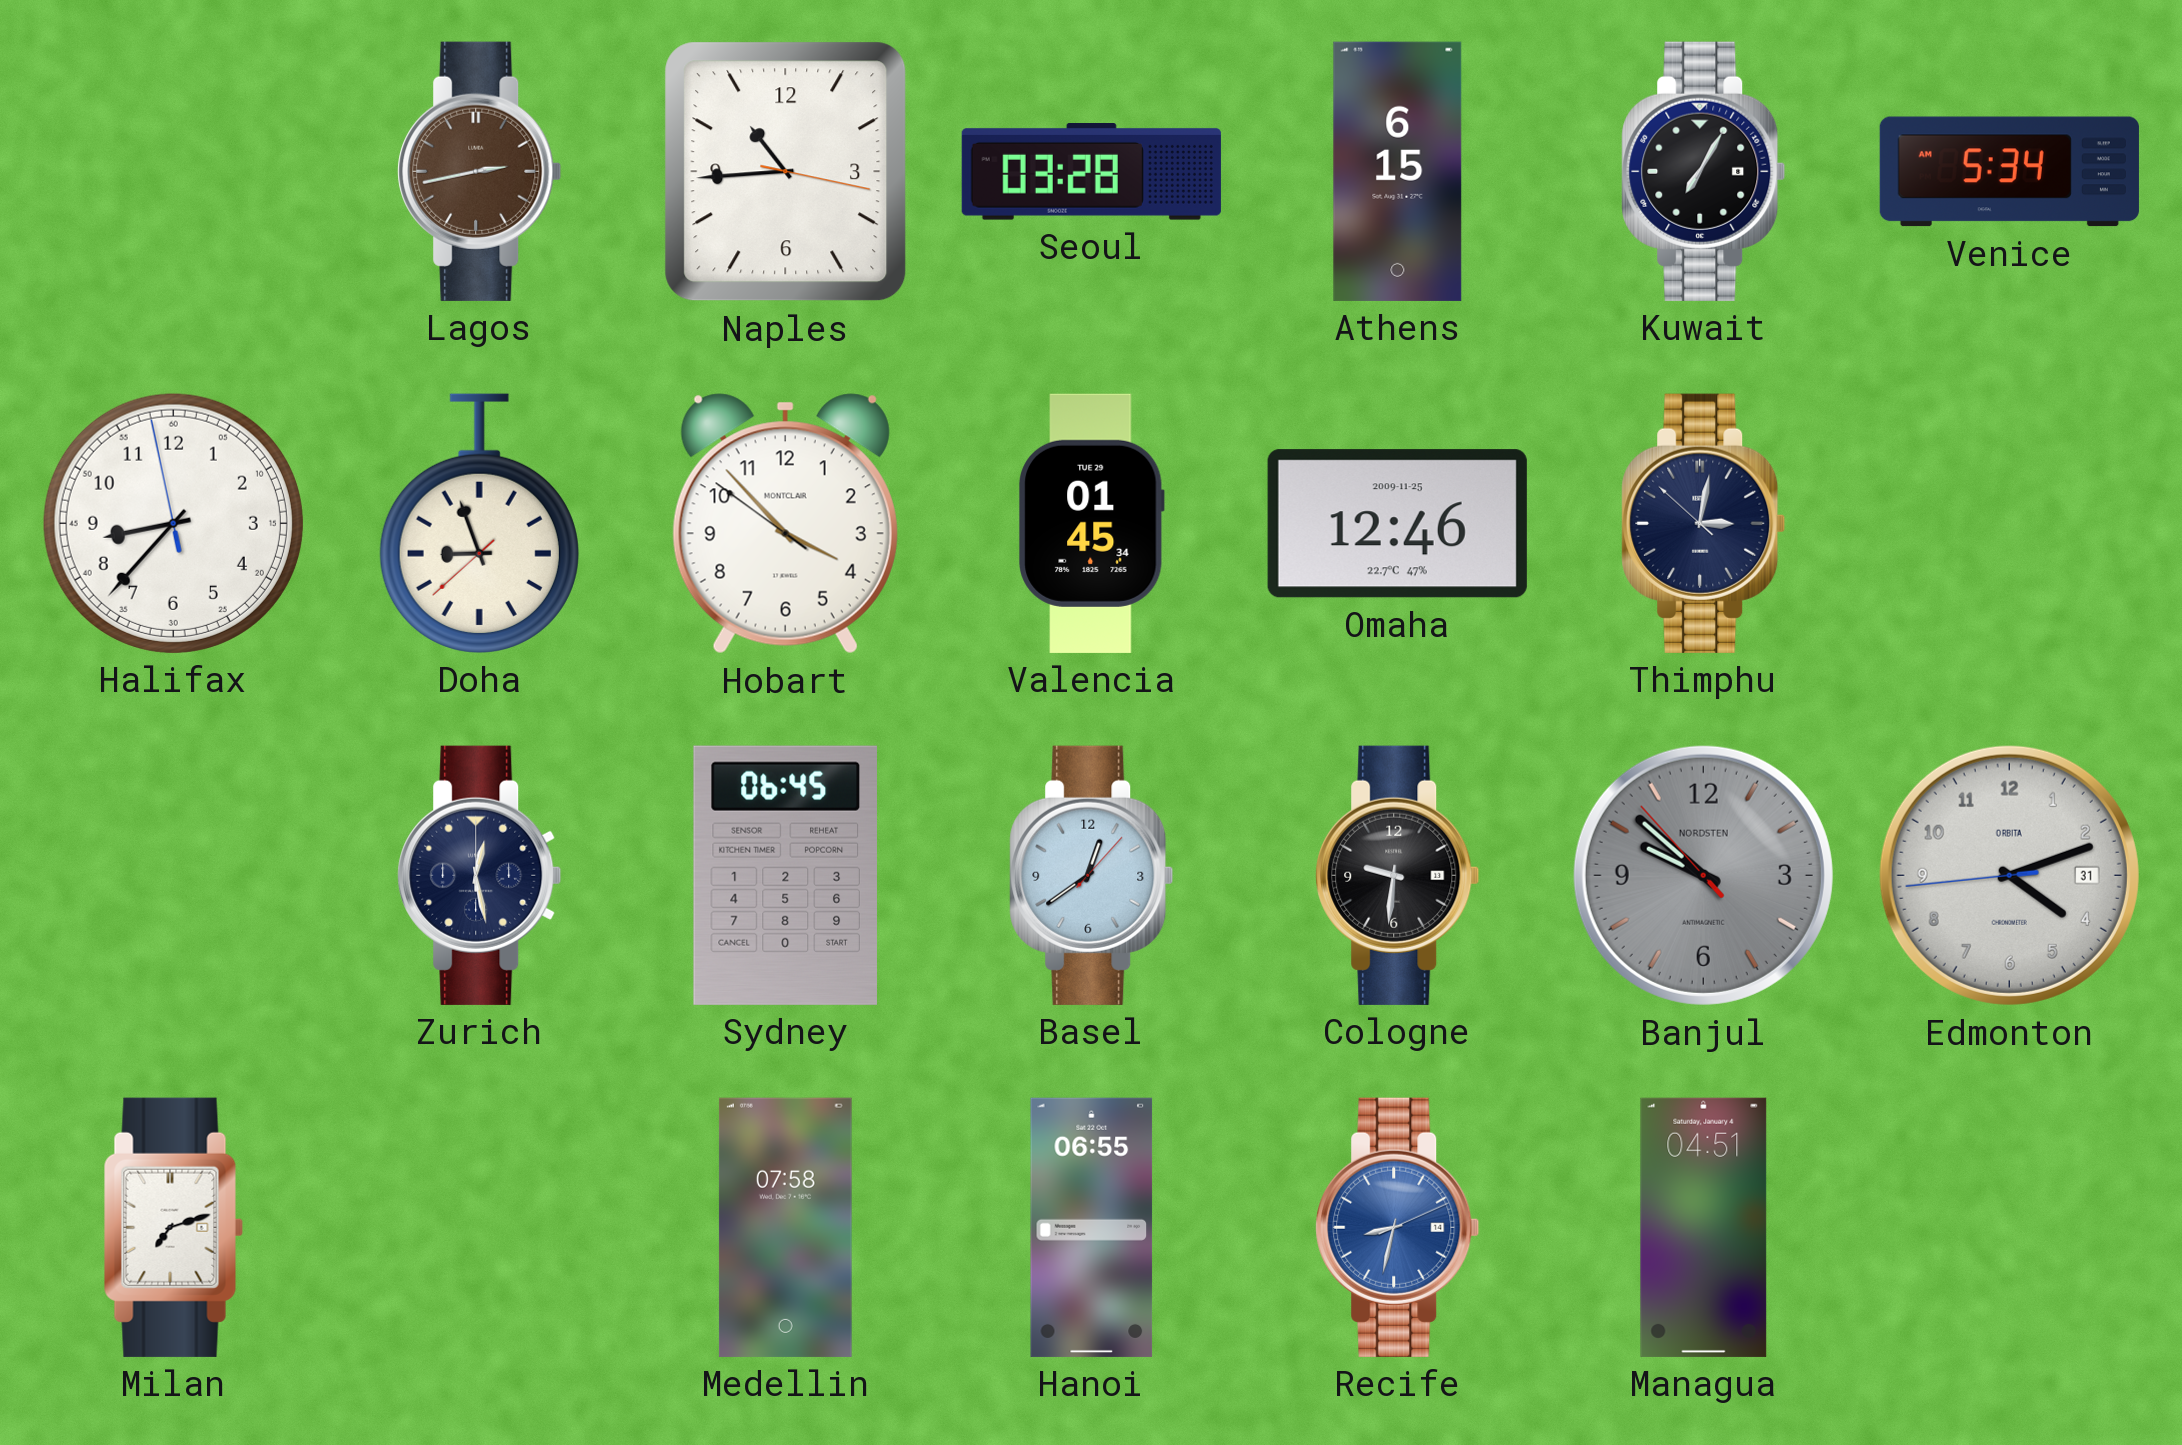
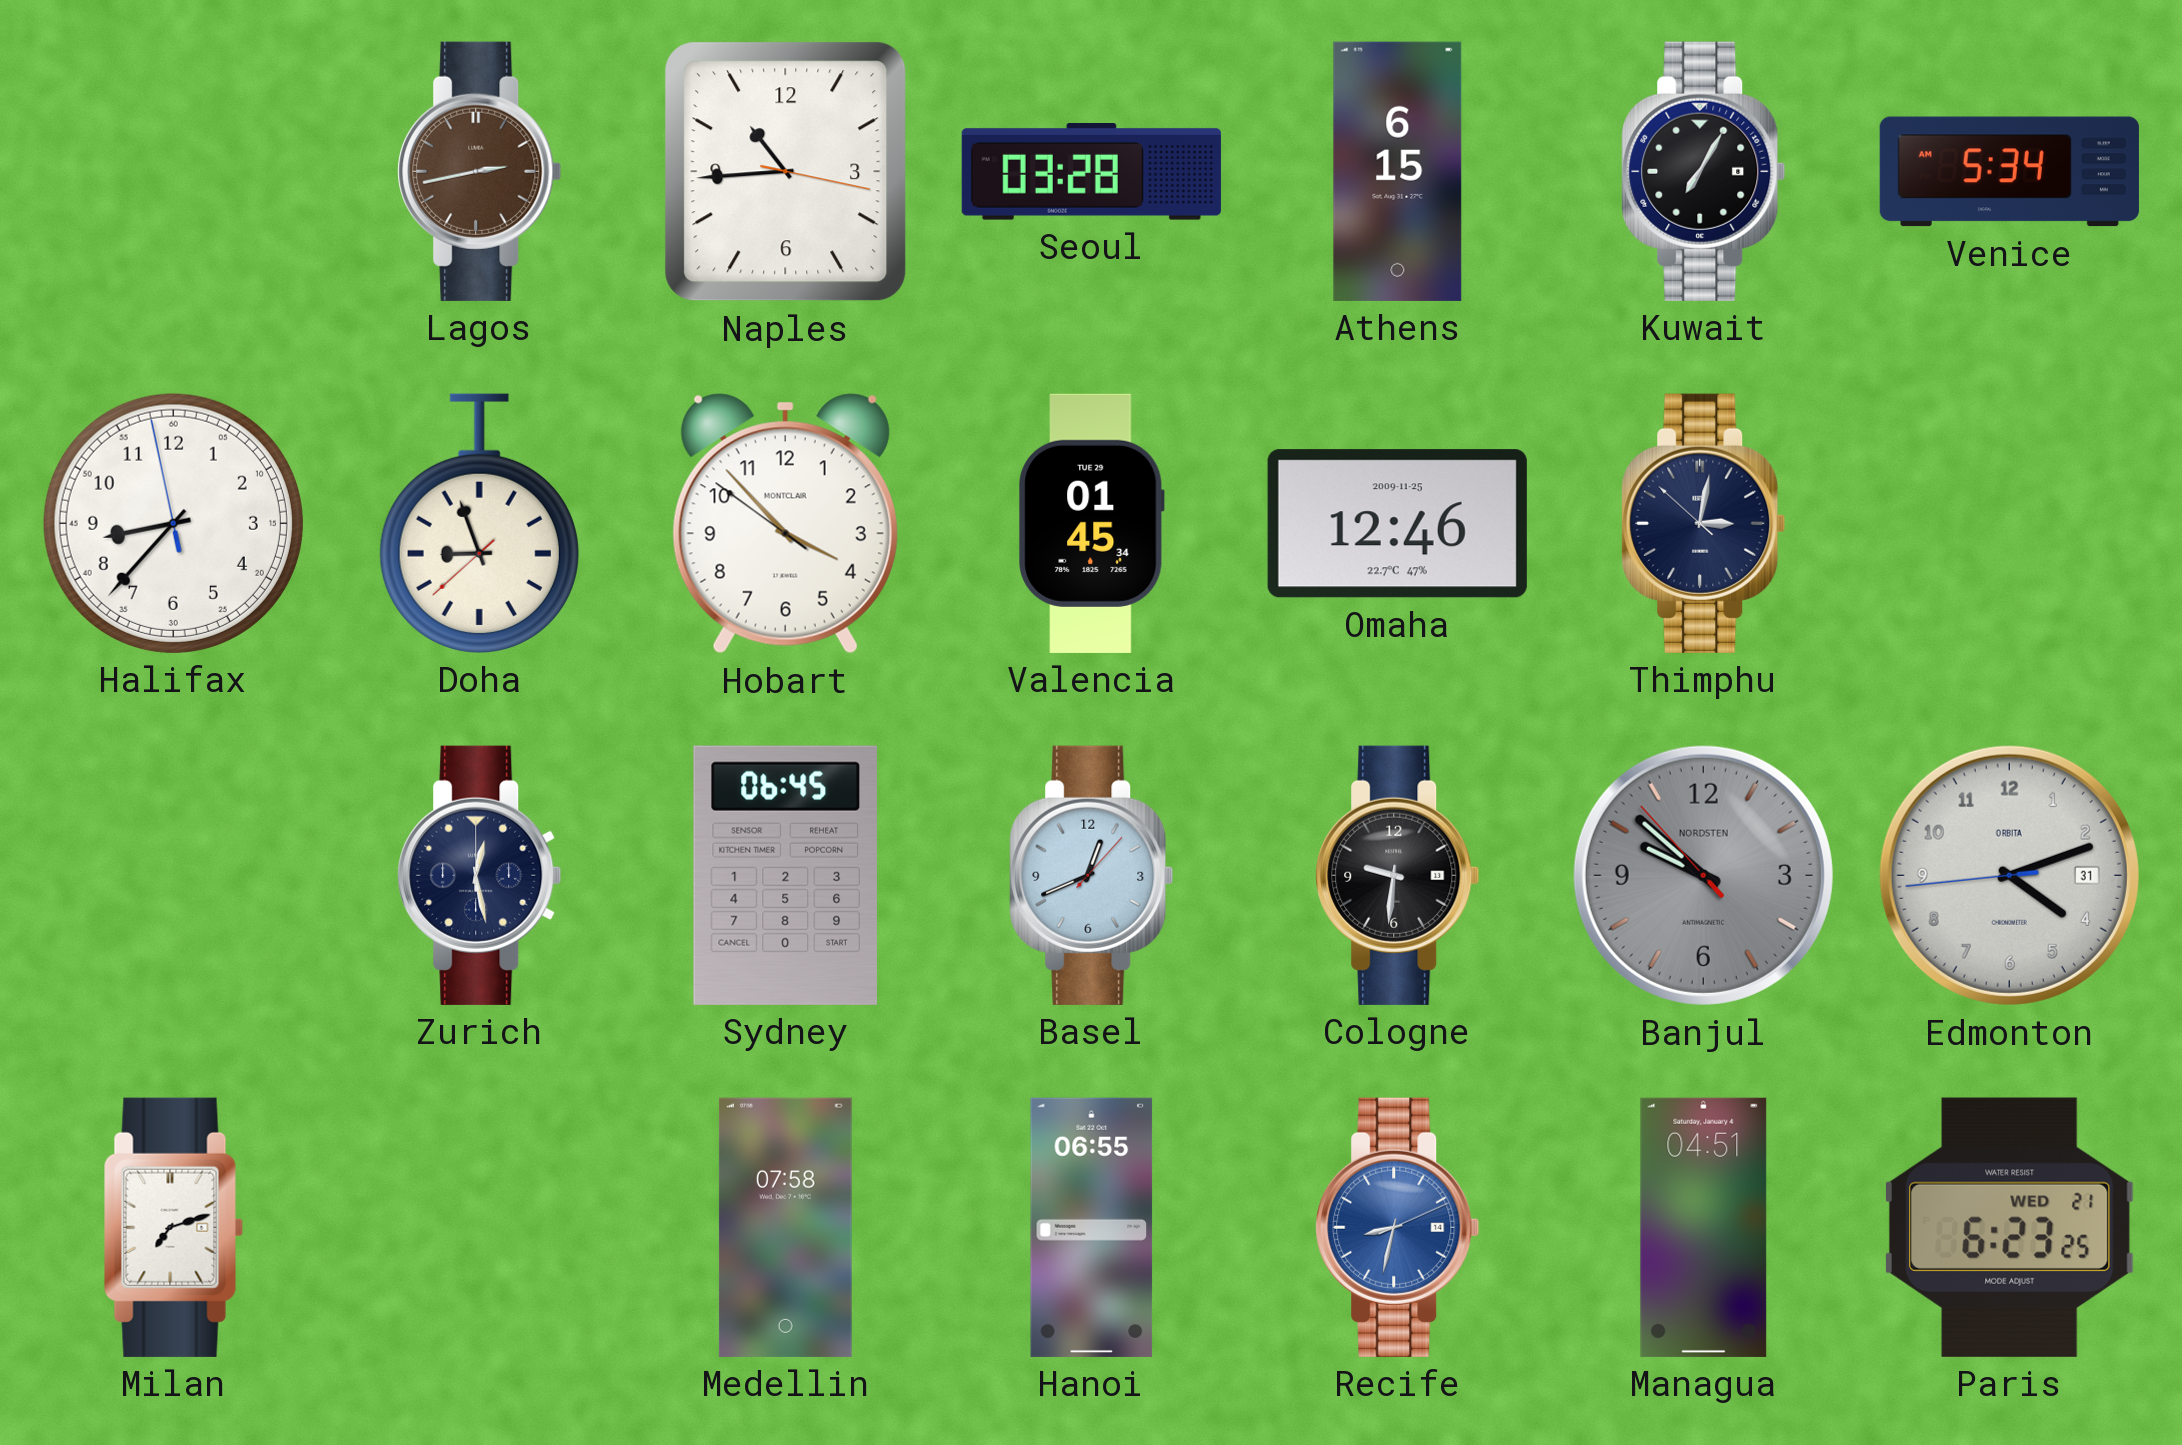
Basel: 12:39 -> 12:41 (1092, 875)
Paris: none -> 6:23 (2009, 1227)
